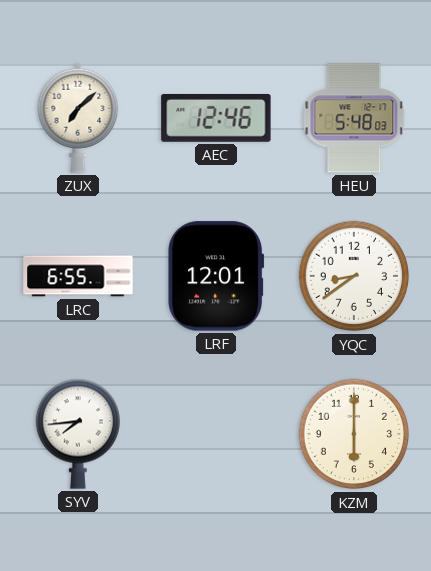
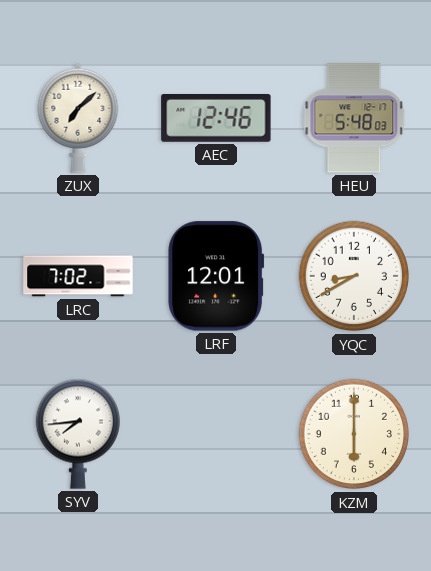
LRC: 6:55 -> 7:02 (78, 276)
YQC: 8:39 -> 8:40 (354, 276)
